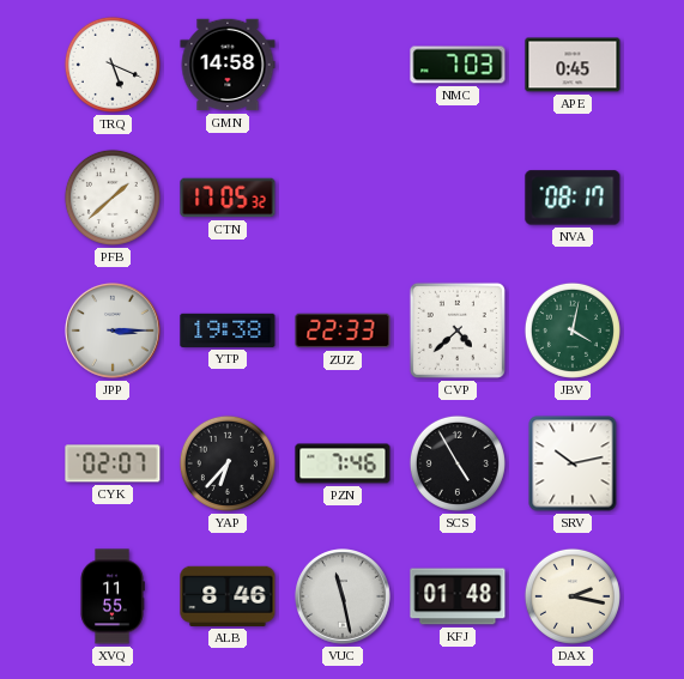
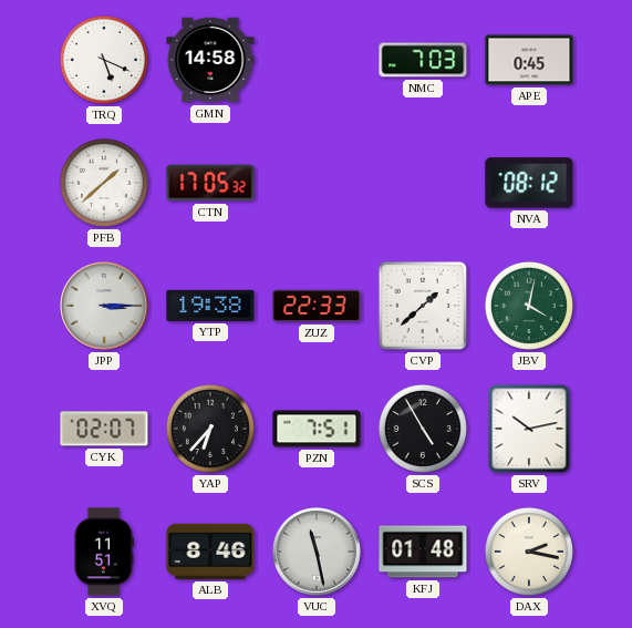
NVA: 08:17 -> 08:12 (529, 183)
CVP: 4:38 -> 1:38 (423, 306)
PZN: 7:46 -> 7:51 (317, 429)
XVQ: 11:55 -> 11:51 (104, 552)
